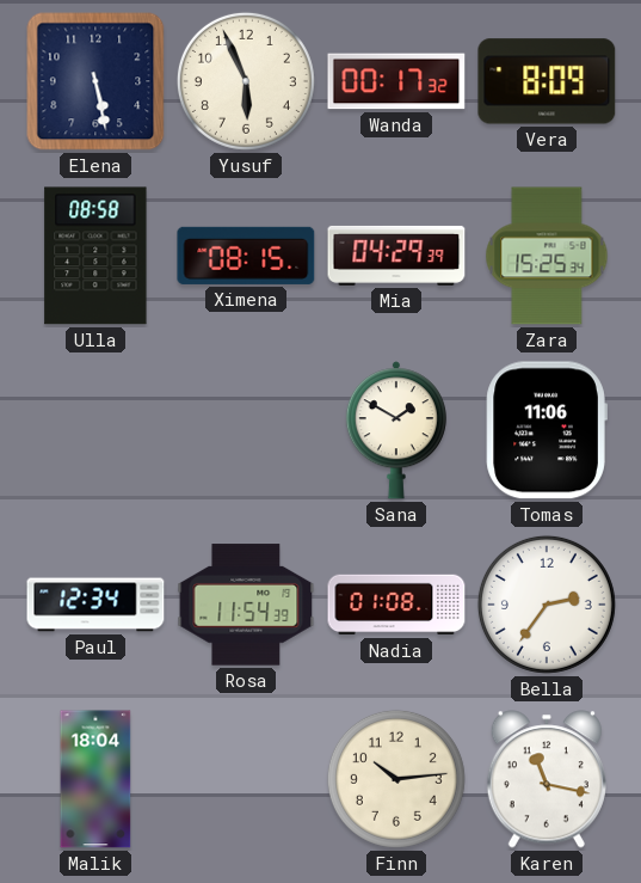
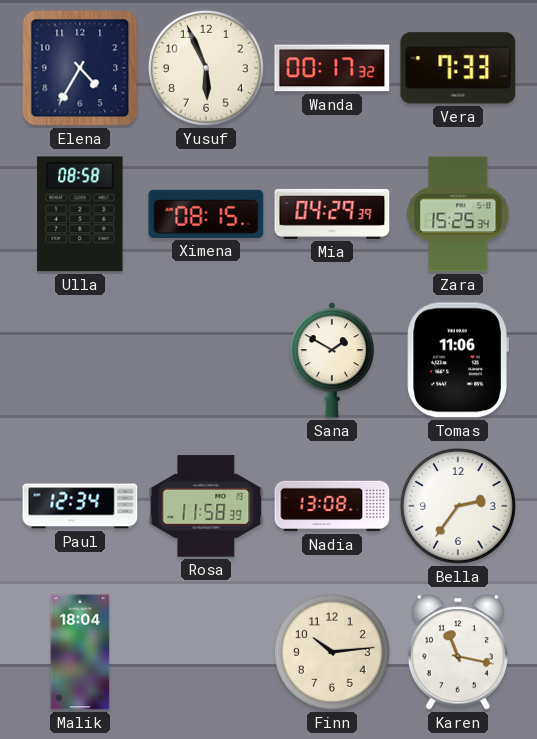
Elena: 5:28 -> 4:35 (80, 68)
Vera: 8:09 -> 7:33 (458, 68)
Rosa: 11:54 -> 11:58 (206, 506)
Nadia: 01:08 -> 13:08 (332, 506)
